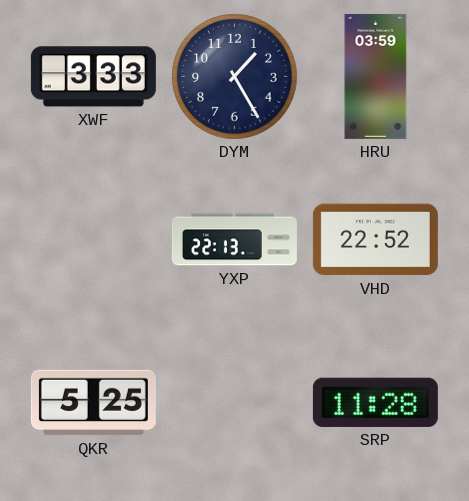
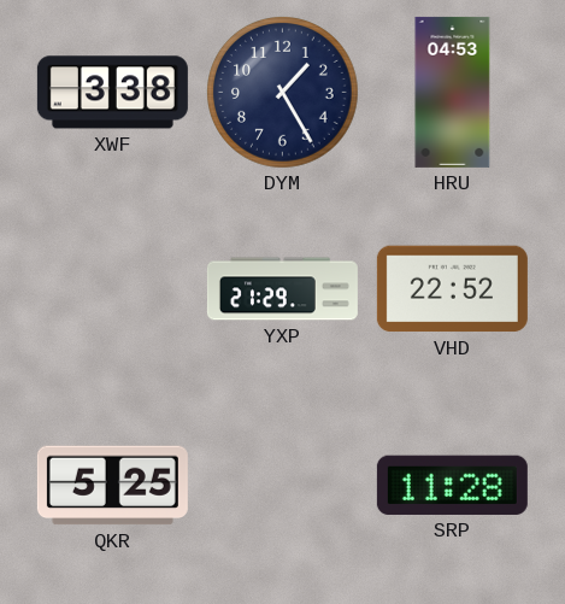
XWF: 3:33 -> 3:38 (112, 93)
HRU: 03:59 -> 04:53 (453, 92)
YXP: 22:13 -> 21:29 (282, 289)
